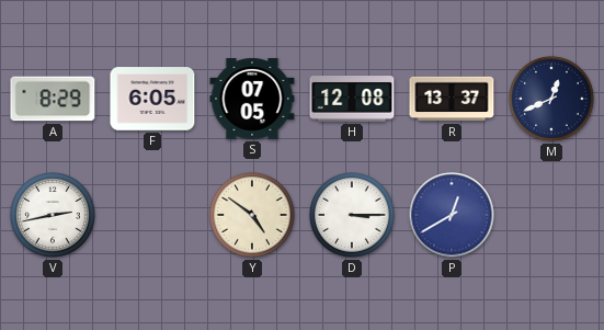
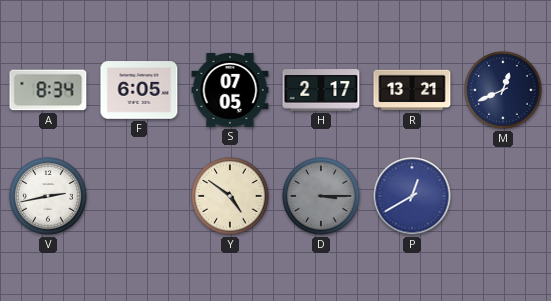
A: 8:29 -> 8:34 (48, 90)
H: 12:08 -> 2:17 (321, 90)
R: 13:37 -> 13:21 (412, 90)
D dial: white -> grey (321, 196)
